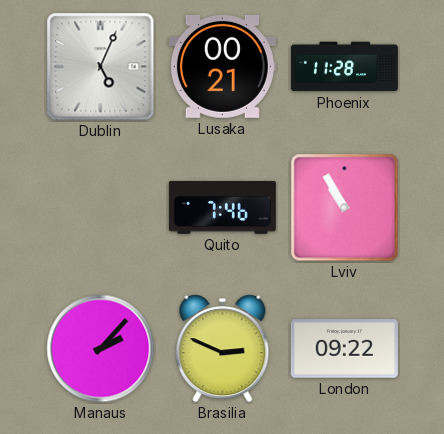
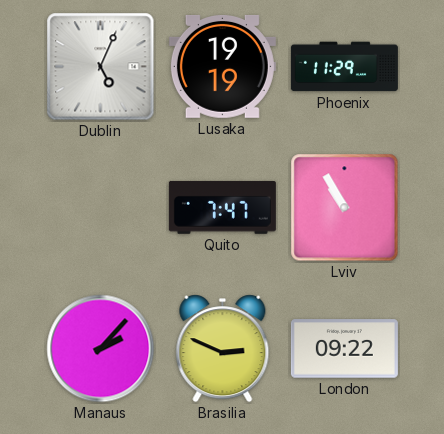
Lusaka: 00:21 -> 19:19 (222, 66)
Phoenix: 11:28 -> 11:29 (344, 67)
Quito: 7:46 -> 7:47 (222, 207)
